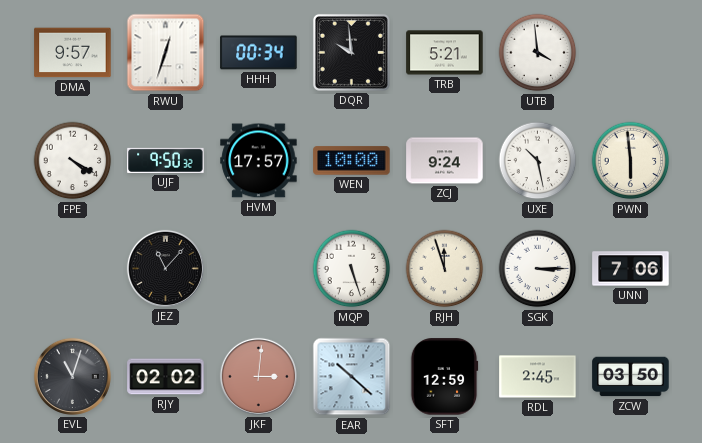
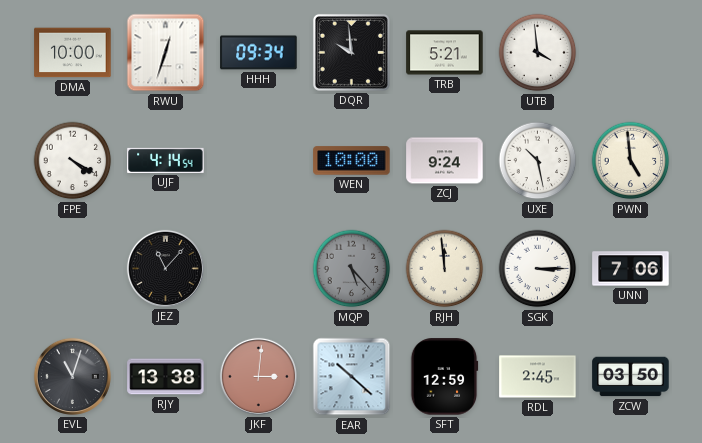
DMA: 9:57 -> 10:00 (73, 53)
HHH: 00:34 -> 09:34 (259, 53)
UJF: 9:50 -> 4:14 (166, 160)
HVM: 17:57 -> none (259, 161)
PWN: 5:59 -> 4:59 (631, 161)
MQP: 5:27 -> 5:23 (352, 269)
MQP dial: white -> grey (352, 269)
RJH: 11:57 -> 11:59 (445, 269)
RJY: 02:02 -> 13:38 (166, 377)
